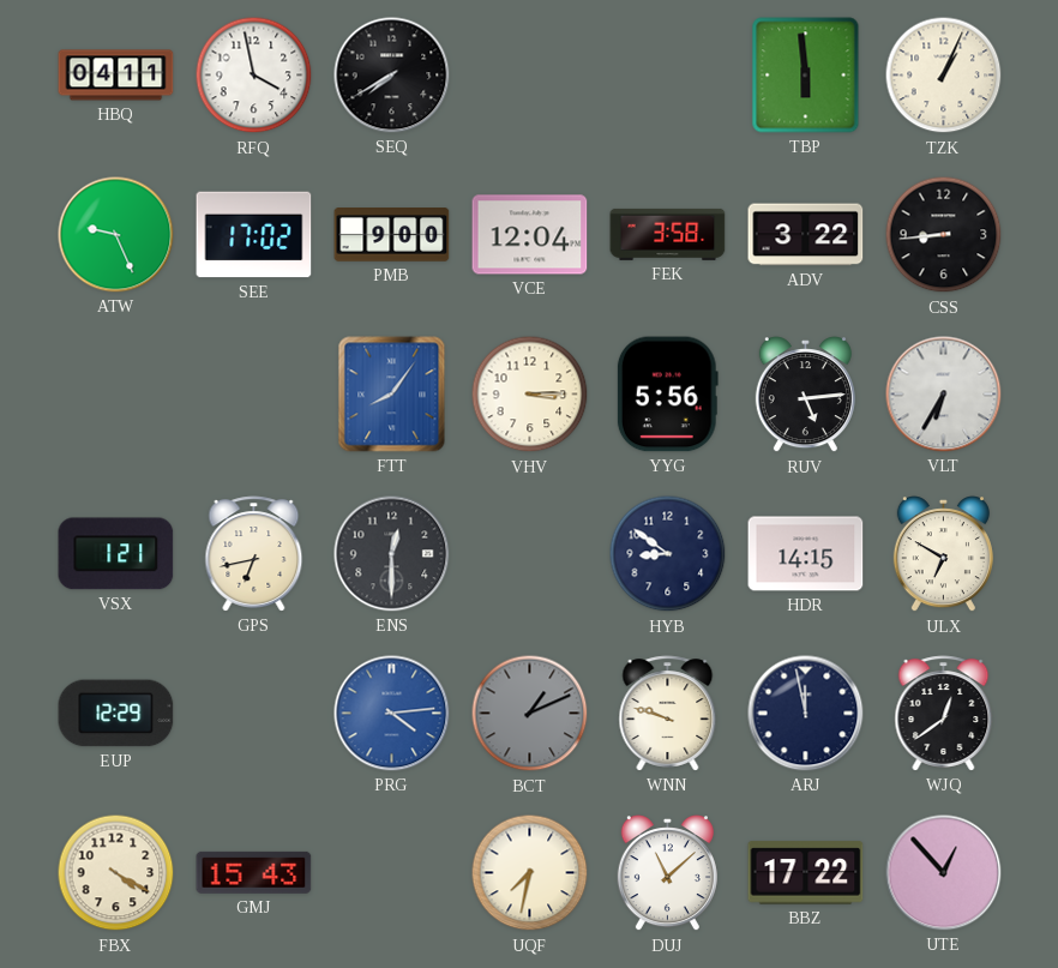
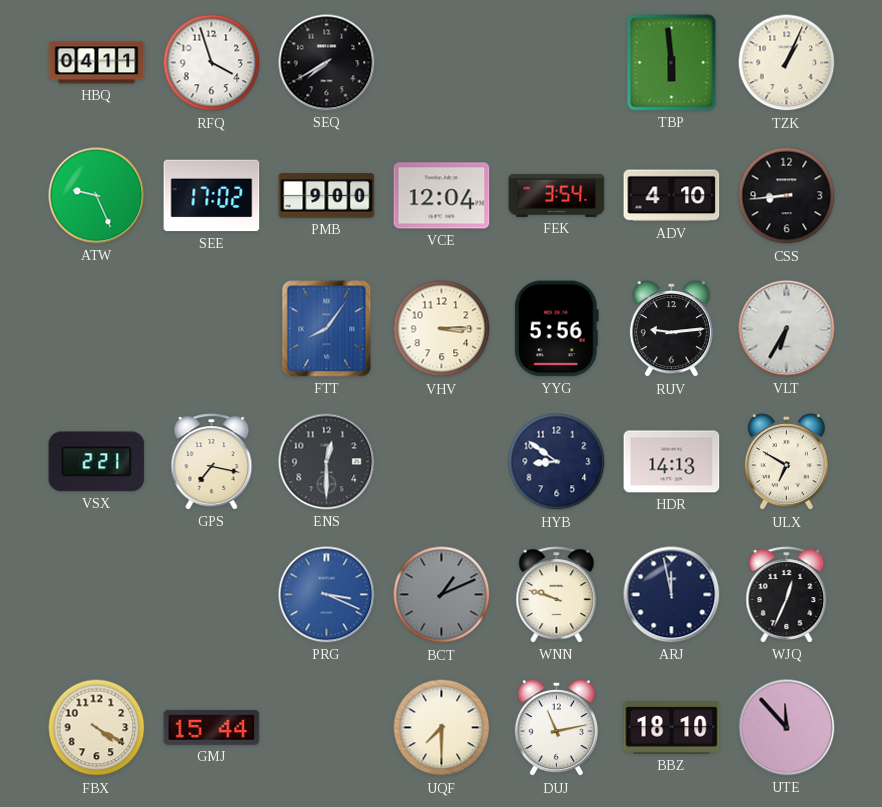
RFQ: 3:58 -> 3:57 (212, 63)
FEK: 3:58 -> 3:54 (557, 195)
ADV: 3:22 -> 4:10 (672, 196)
RUV: 5:14 -> 9:14 (671, 329)
VSX: 1:21 -> 2:21 (97, 462)
GPS: 6:43 -> 7:17 (212, 462)
HDR: 14:15 -> 14:13 (672, 462)
EUP: 12:29 -> none (116, 714)
PRG: 4:14 -> 3:19 (327, 595)
WJQ: 12:39 -> 12:34 (787, 595)
GMJ: 15:43 -> 15:44 (212, 727)
UQF: 7:32 -> 7:30 (442, 728)
DUJ: 11:08 -> 11:13 (556, 728)
BBZ: 17:22 -> 18:10 (672, 728)
UTE: 12:53 -> 11:53 (787, 728)
